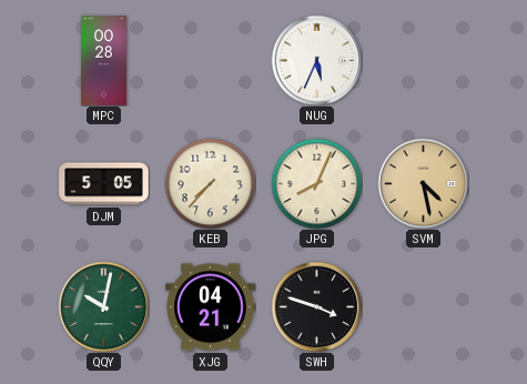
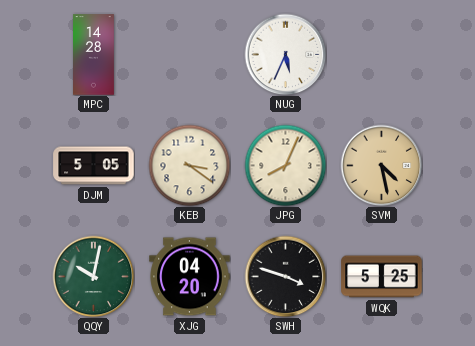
MPC: 00:28 -> 14:28 (94, 55)
KEB: 7:37 -> 3:21 (189, 165)
XJG: 04:21 -> 04:20 (190, 277)
WQK: none -> 5:25 (382, 277)
